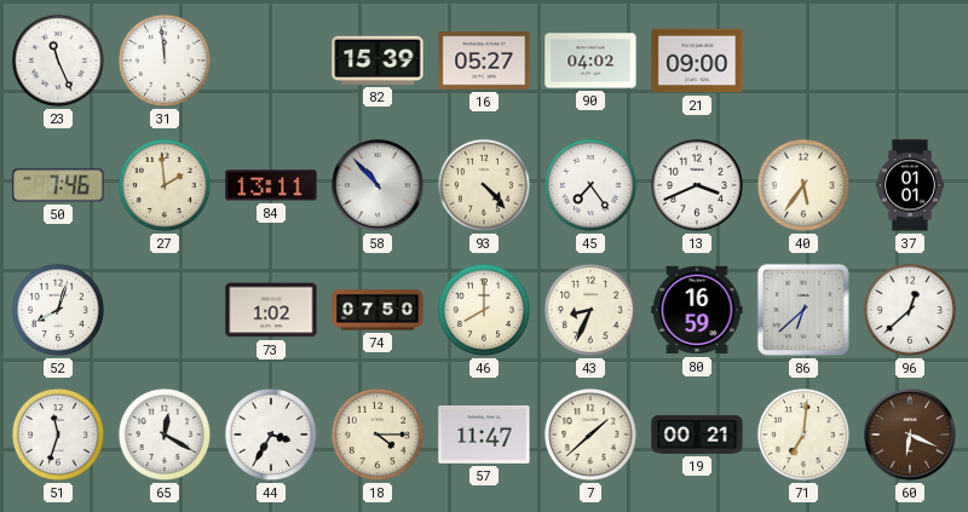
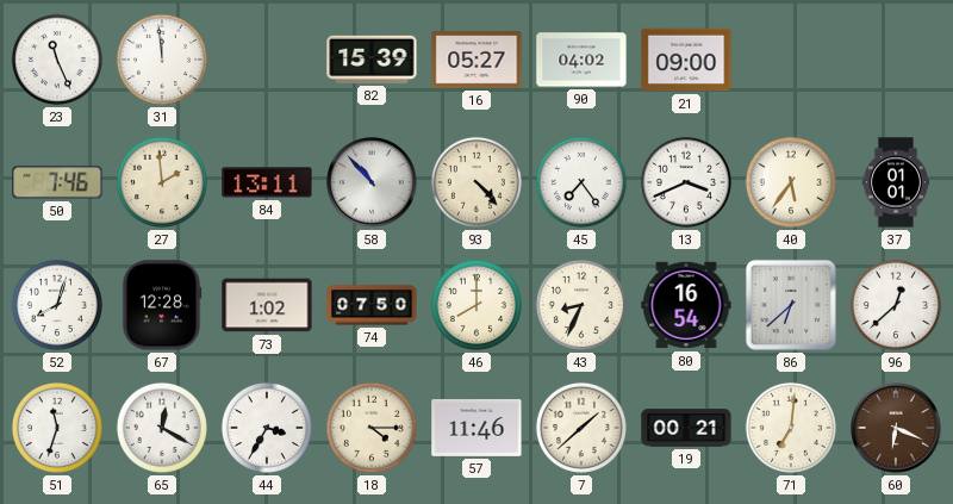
67: none -> 12:28 (162, 305)
80: 16:59 -> 16:54 (686, 305)
57: 11:47 -> 11:46 (476, 428)
